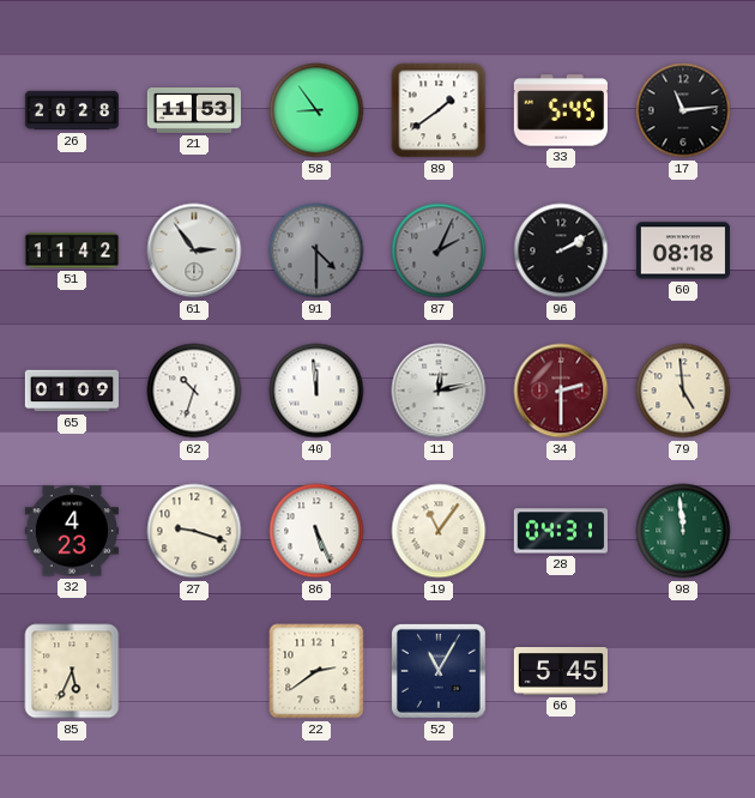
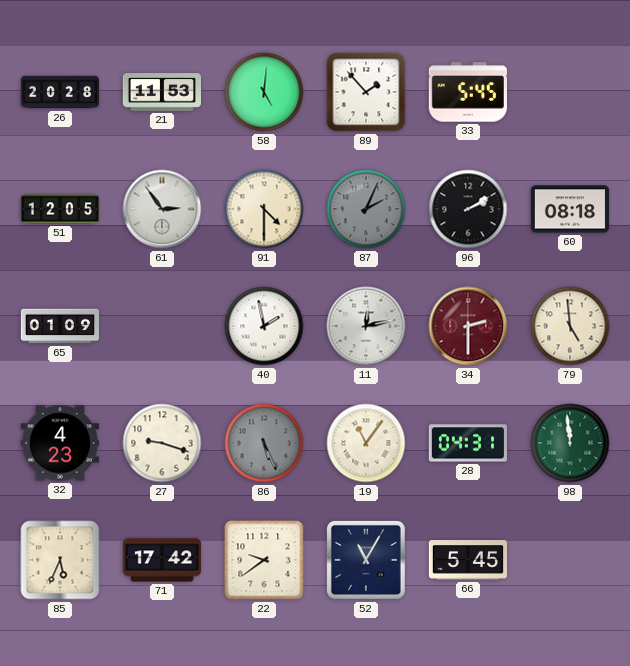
58: 8:54 -> 5:01 (264, 92)
89: 1:39 -> 1:53 (366, 92)
17: 11:14 -> none (683, 110)
51: 11:42 -> 12:05 (60, 209)
91 dial: grey -> cream (264, 209)
62: 10:33 -> none (194, 391)
40: 11:59 -> 1:58 (264, 326)
86 dial: white -> grey (264, 443)
71: none -> 17:42 (161, 560)
22: 2:39 -> 9:39 (264, 560)
